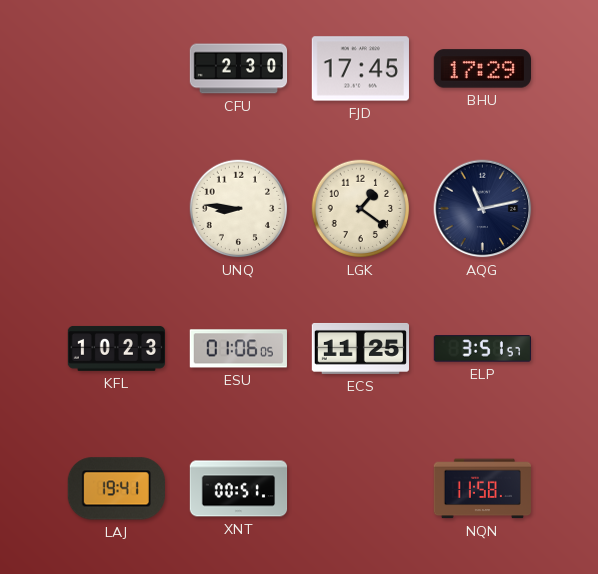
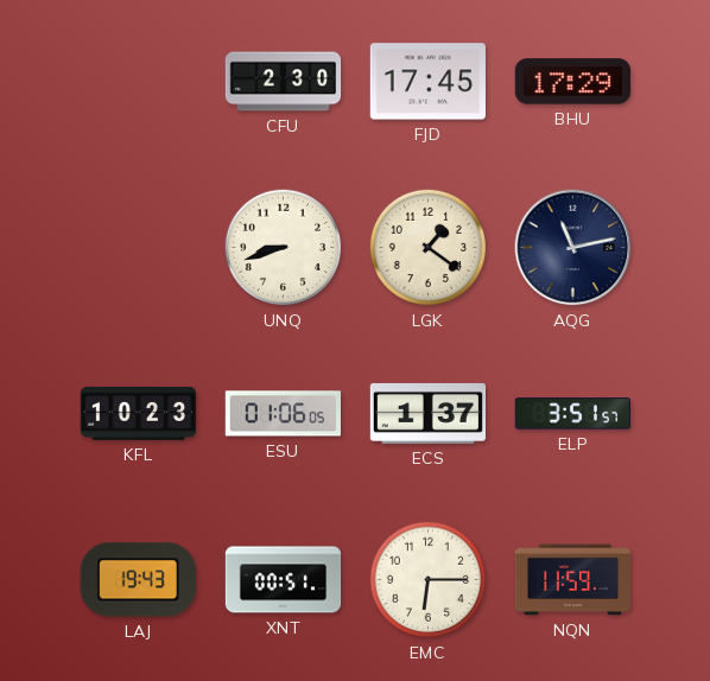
UNQ: 8:46 -> 8:42 (284, 248)
ECS: 11:25 -> 1:37 (429, 413)
LAJ: 19:41 -> 19:43 (138, 580)
EMC: none -> 6:15 (429, 580)
NQN: 11:58 -> 11:59 (572, 580)
